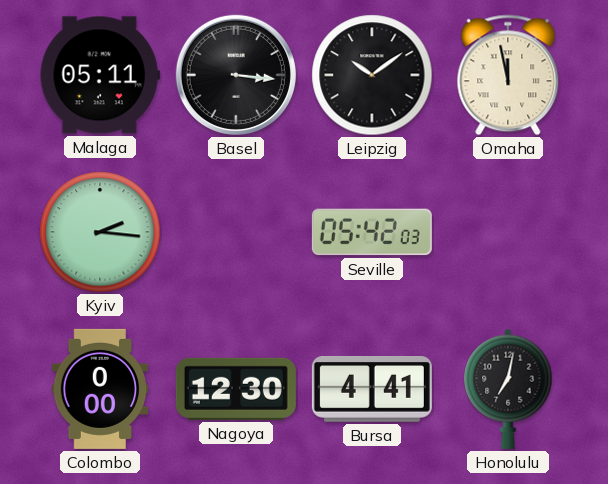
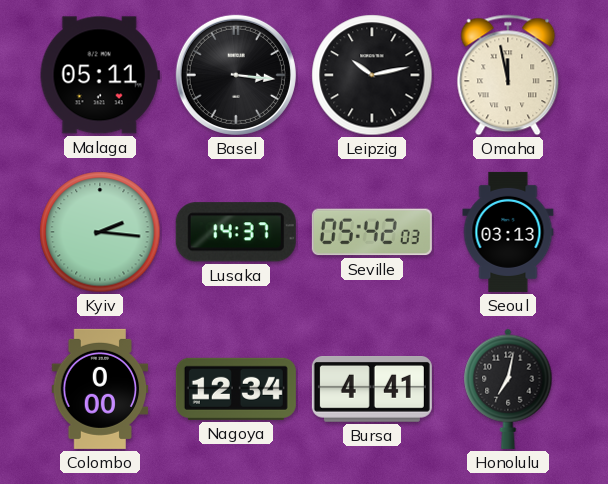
Leipzig: 10:09 -> 10:13 (372, 75)
Lusaka: none -> 14:37 (236, 232)
Seoul: none -> 03:13 (508, 232)
Nagoya: 12:30 -> 12:34 (236, 389)
